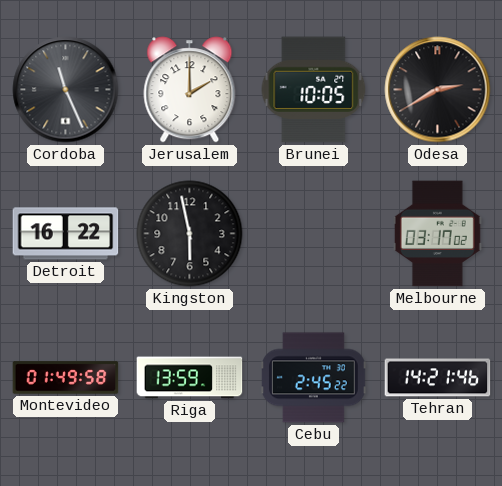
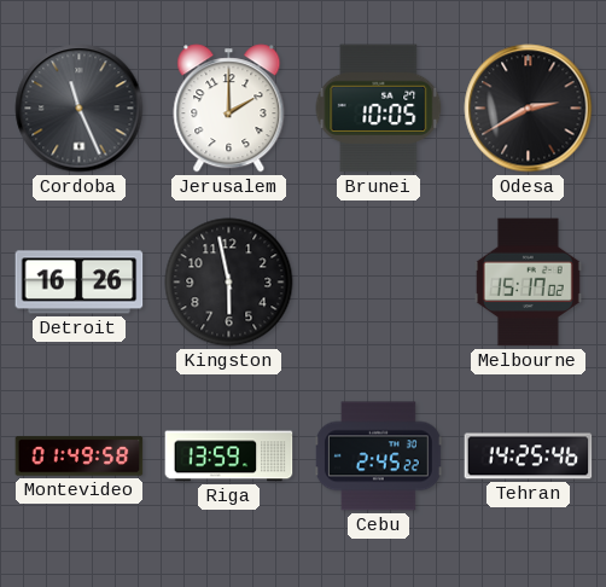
Detroit: 16:22 -> 16:26 (80, 283)
Melbourne: 03:17 -> 15:17 (528, 283)
Tehran: 14:21 -> 14:25 (529, 457)
